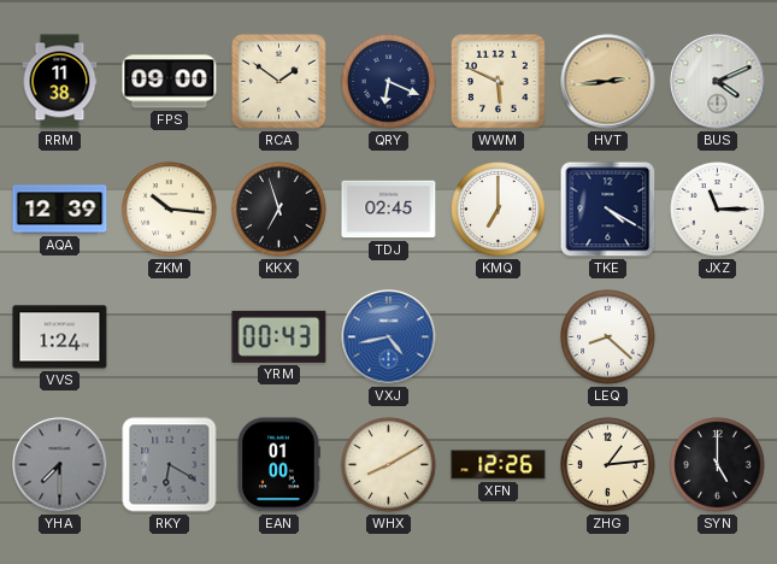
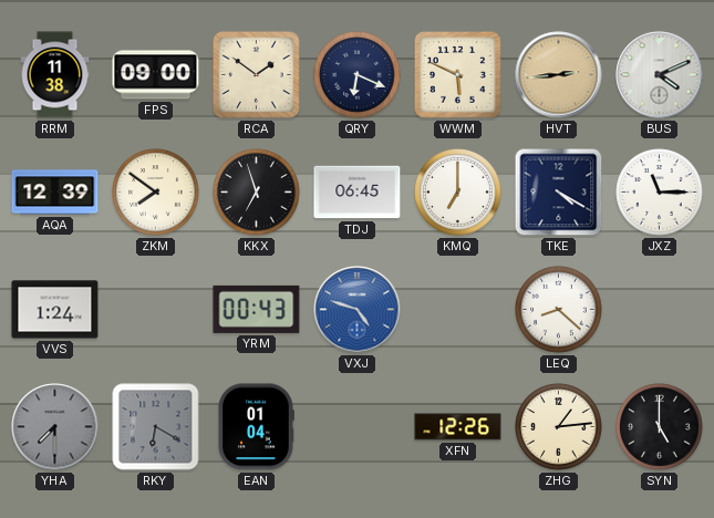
ZKM: 10:16 -> 7:51 (156, 193)
TDJ: 02:45 -> 06:45 (358, 193)
VXJ: 4:43 -> 4:48 (358, 310)
EAN: 01:00 -> 01:04 (256, 427)
WHX: 8:10 -> none (389, 465)
